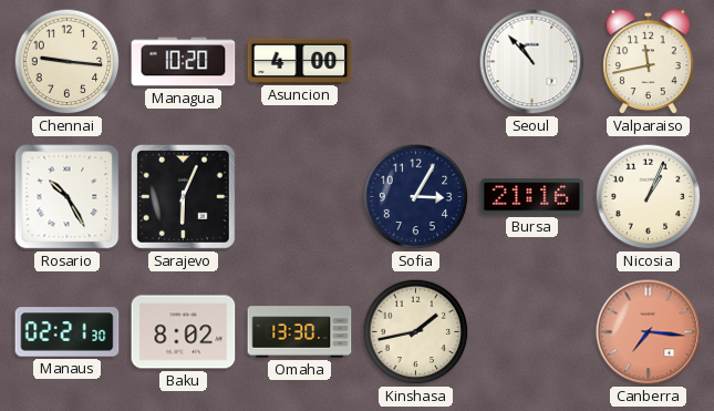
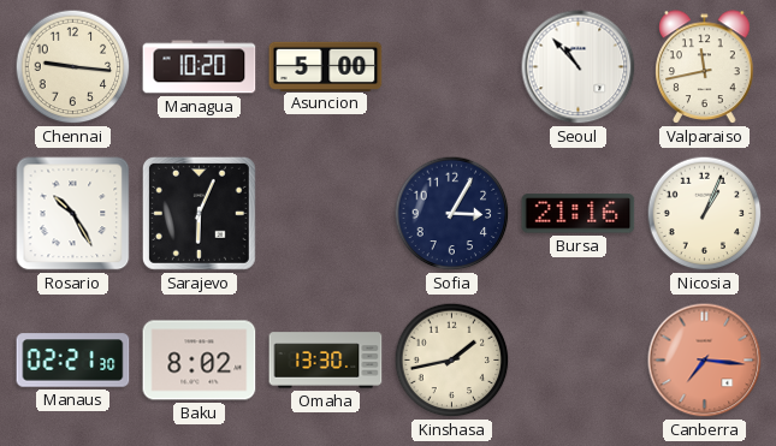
Asuncion: 4:00 -> 5:00 (326, 66)
